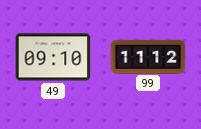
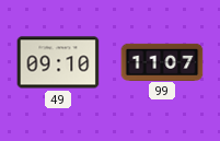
99: 11:12 -> 11:07 (162, 61)
